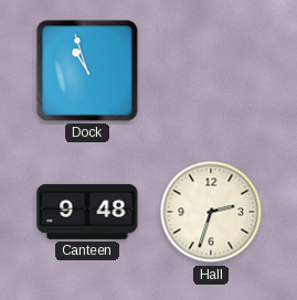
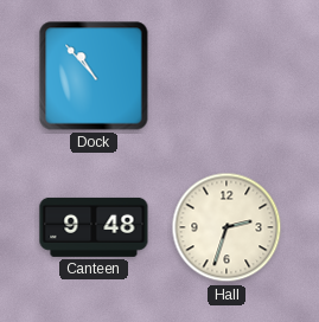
Dock: 10:57 -> 10:53 (94, 76)
